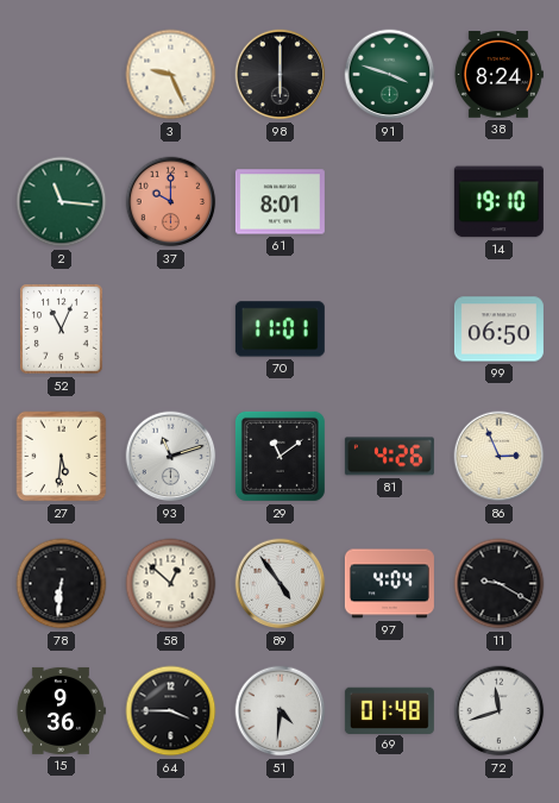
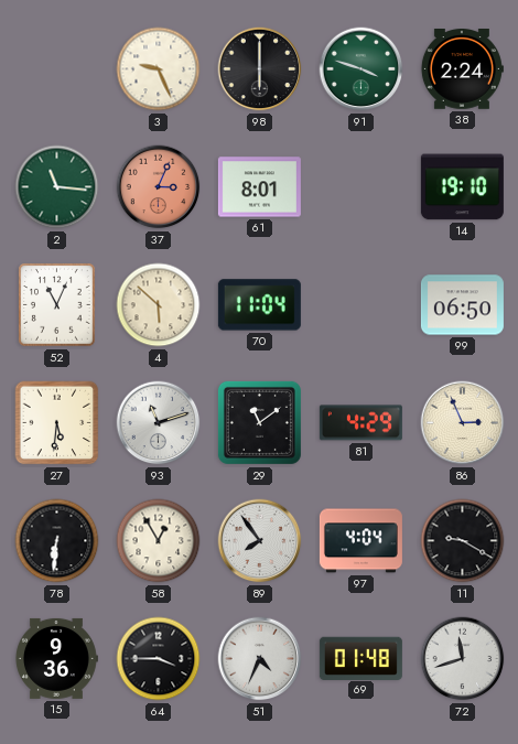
38: 8:24 -> 2:24 (462, 69)
37: 10:00 -> 3:04 (159, 187)
4: none -> 5:52 (159, 305)
70: 11:01 -> 11:04 (259, 305)
81: 4:26 -> 4:29 (360, 423)
58: 12:52 -> 12:55 (159, 541)
89: 4:54 -> 7:54 (260, 541)
51: 4:31 -> 4:34 (260, 659)
